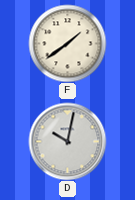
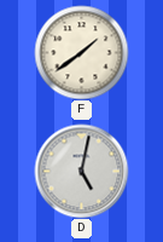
D: 10:02 -> 5:02 (81, 171)
